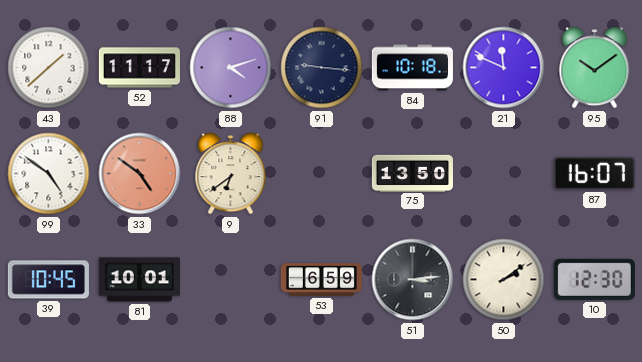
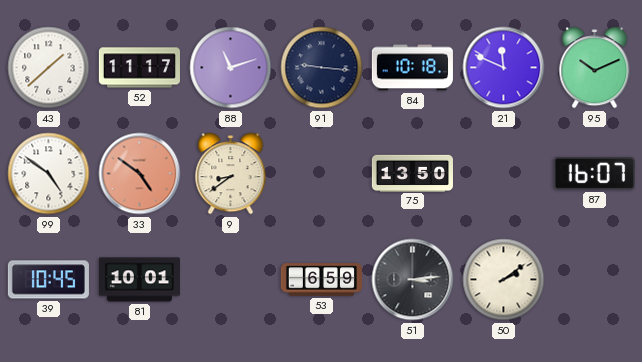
88: 4:12 -> 11:12 (231, 68)
95: 10:09 -> 10:11 (595, 68)
9: 6:39 -> 8:39 (231, 174)
10: 12:30 -> none (594, 279)
